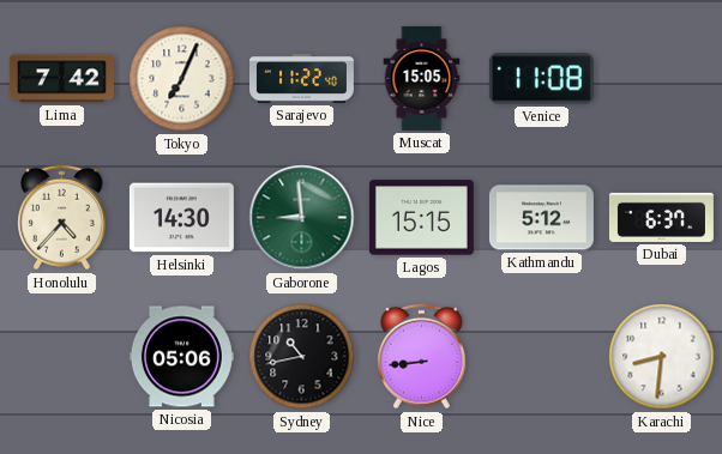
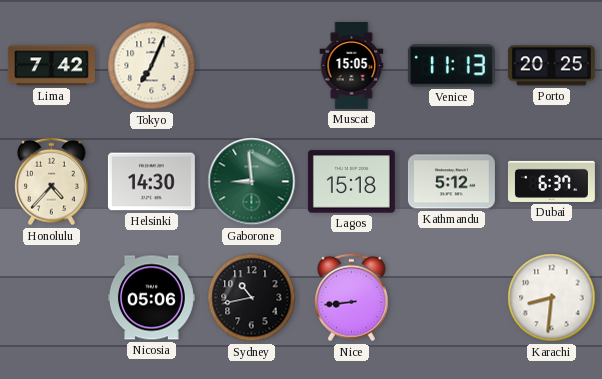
Sarajevo: 11:22 -> none (301, 78)
Venice: 11:08 -> 11:13 (451, 66)
Porto: none -> 20:25 (551, 66)
Lagos: 15:15 -> 15:18 (351, 182)
